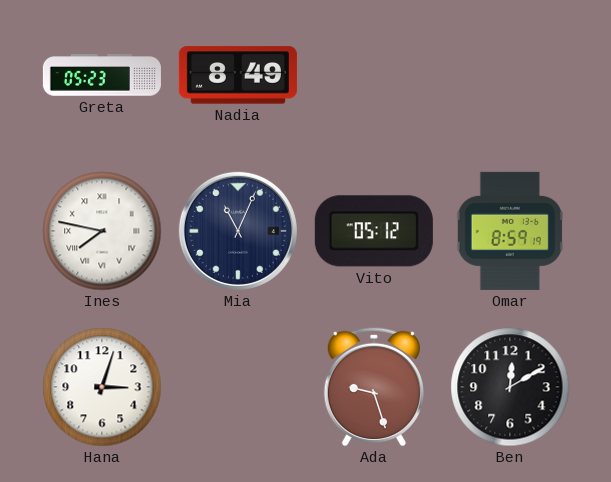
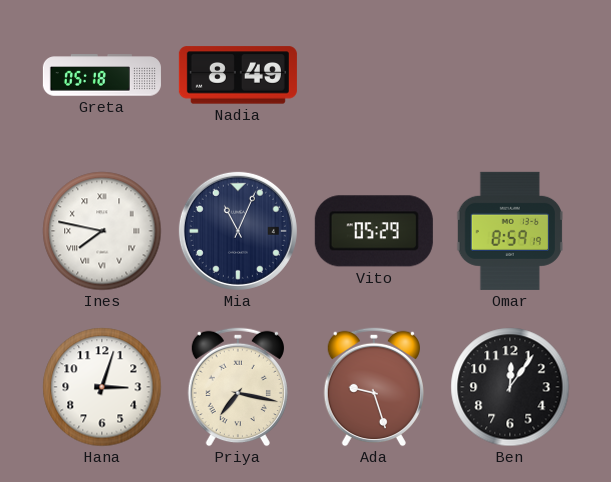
Greta: 05:23 -> 05:18 (102, 75)
Vito: 05:12 -> 05:29 (374, 231)
Priya: none -> 7:17 (238, 387)
Ben: 12:10 -> 12:06 (510, 387)
